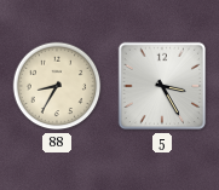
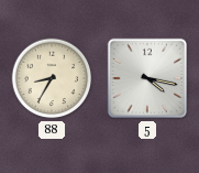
5: 3:25 -> 4:17 (147, 78)
